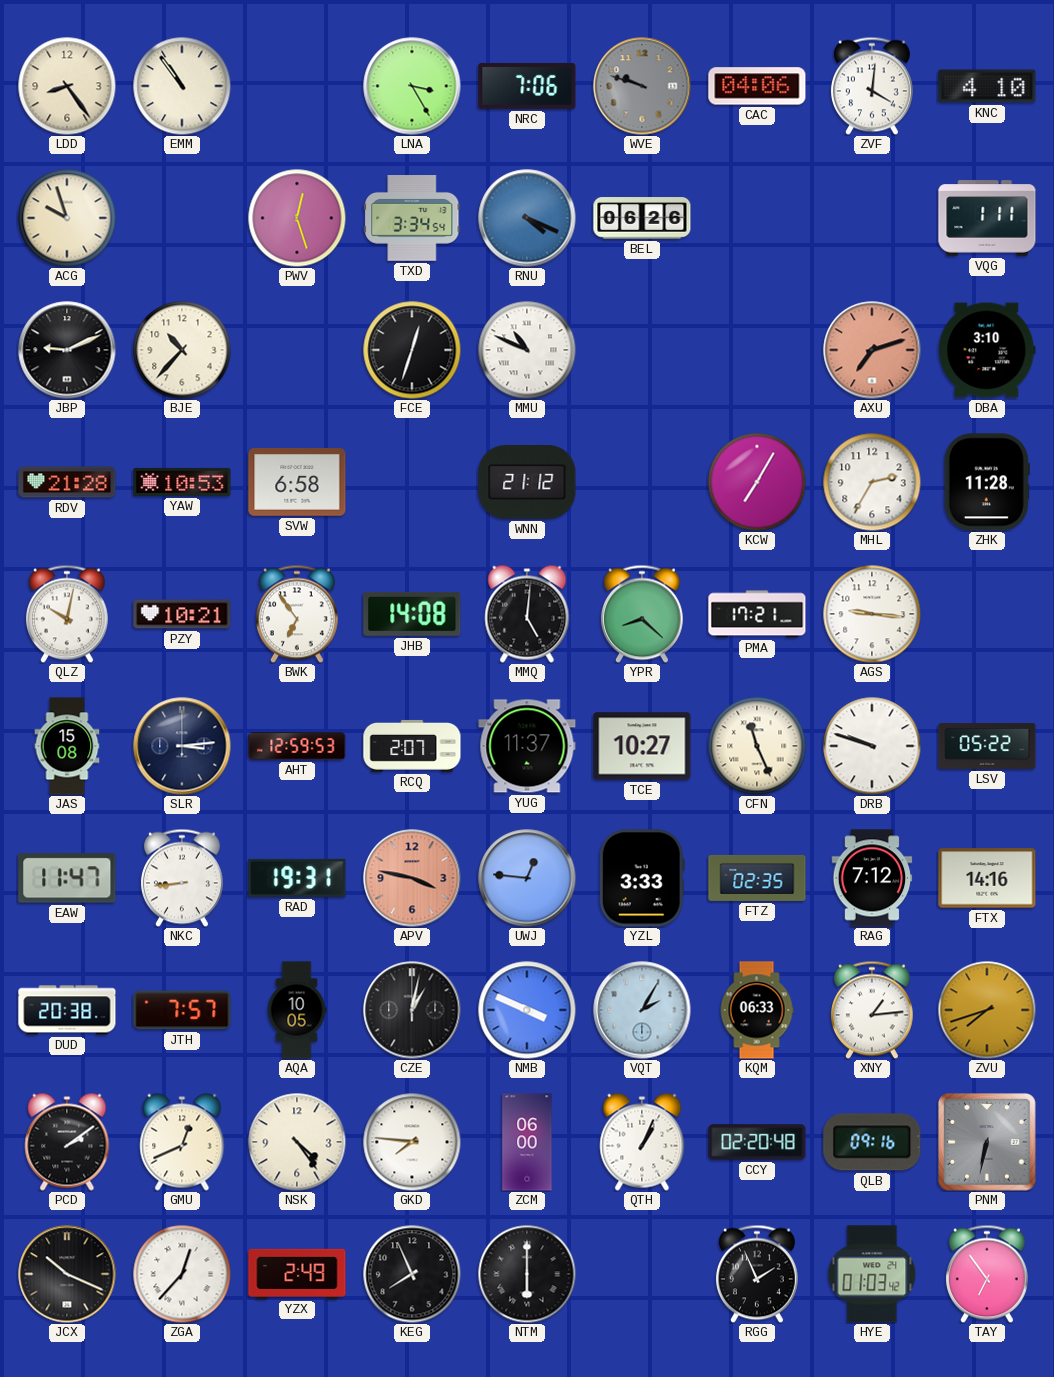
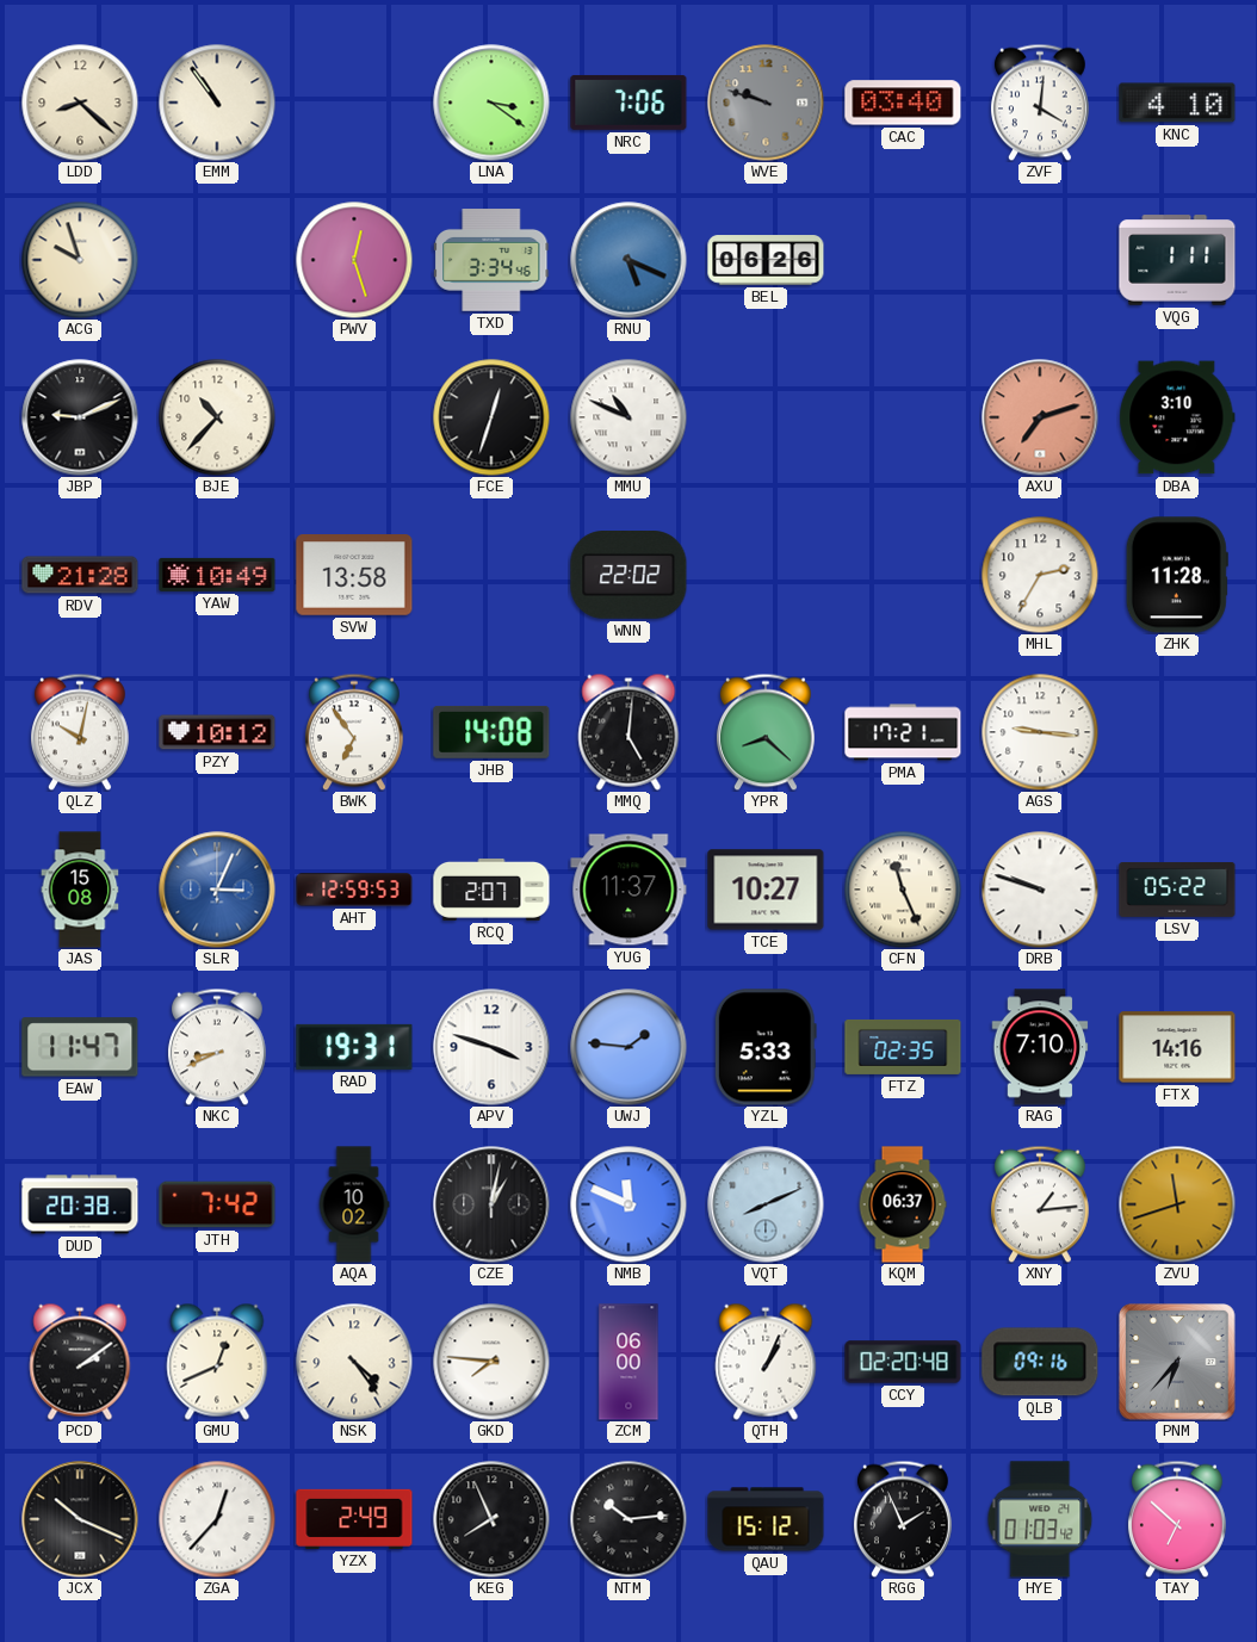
LDD: 8:24 -> 8:22 (80, 103)
LNA: 3:25 -> 3:21 (491, 103)
CAC: 04:06 -> 03:40 (903, 103)
TXD: 3:34:54 -> 3:34:46 (491, 261)
RNU: 4:19 -> 5:19 (628, 260)
YAW: 10:53 -> 10:49 (217, 575)
SVW: 6:58 -> 13:58 (354, 575)
WNN: 21:12 -> 22:02 (628, 576)
KCW: 7:05 -> none (757, 482)
PZY: 10:21 -> 10:12 (217, 732)
SLR: 3:14 -> 3:04 (217, 890)
SLR dial: navy -> blue (217, 890)
NKC: 8:44 -> 8:41 (217, 1047)
APV: 3:47 -> 3:48 (491, 1047)
APV dial: salmon -> white (491, 1047)
UWJ: 12:46 -> 1:46 (628, 1047)
YZL: 3:33 -> 5:33 (766, 1047)
RAG: 7:12 -> 7:10 (1040, 1047)
JTH: 7:57 -> 7:42 (217, 1204)
AQA: 10:05 -> 10:02 (354, 1204)
NMB: 3:49 -> 11:49 (628, 1204)
VQT: 2:05 -> 8:11 (766, 1204)
KQM: 06:33 -> 06:37 (903, 1204)
ZVU: 7:42 -> 11:42 (1177, 1204)
PNM: 6:32 -> 6:37 (1177, 1362)
NTM: 6:00 -> 10:14 (628, 1519)
QAU: none -> 15:12 (766, 1519)
TAY: 6:54 -> 6:52 (1177, 1519)
